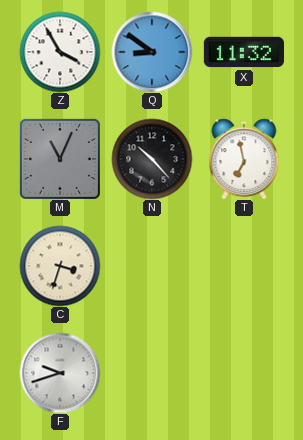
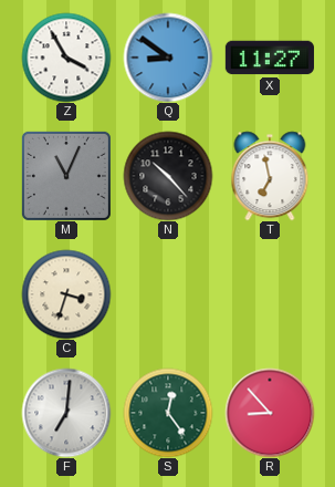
X: 11:32 -> 11:27 (270, 58)
F: 9:42 -> 7:01 (66, 413)
S: none -> 12:24 (168, 413)
R: none -> 8:53 (270, 413)
